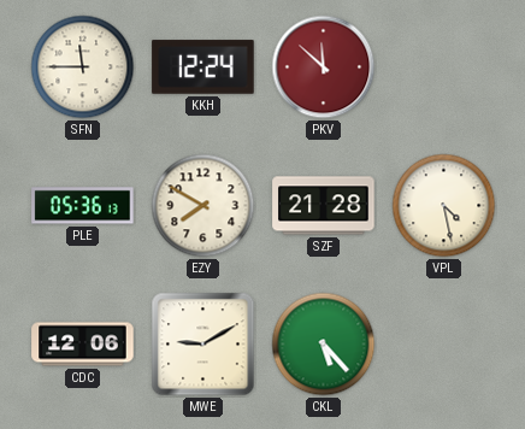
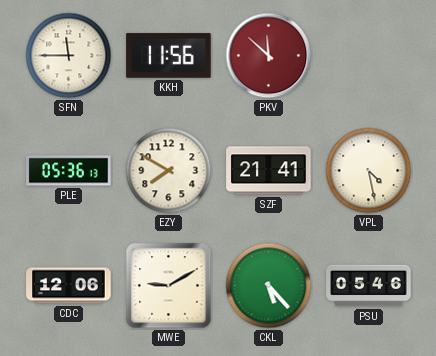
KKH: 12:24 -> 11:56 (169, 56)
SZF: 21:28 -> 21:41 (269, 171)
PSU: none -> 05:46 (369, 286)
